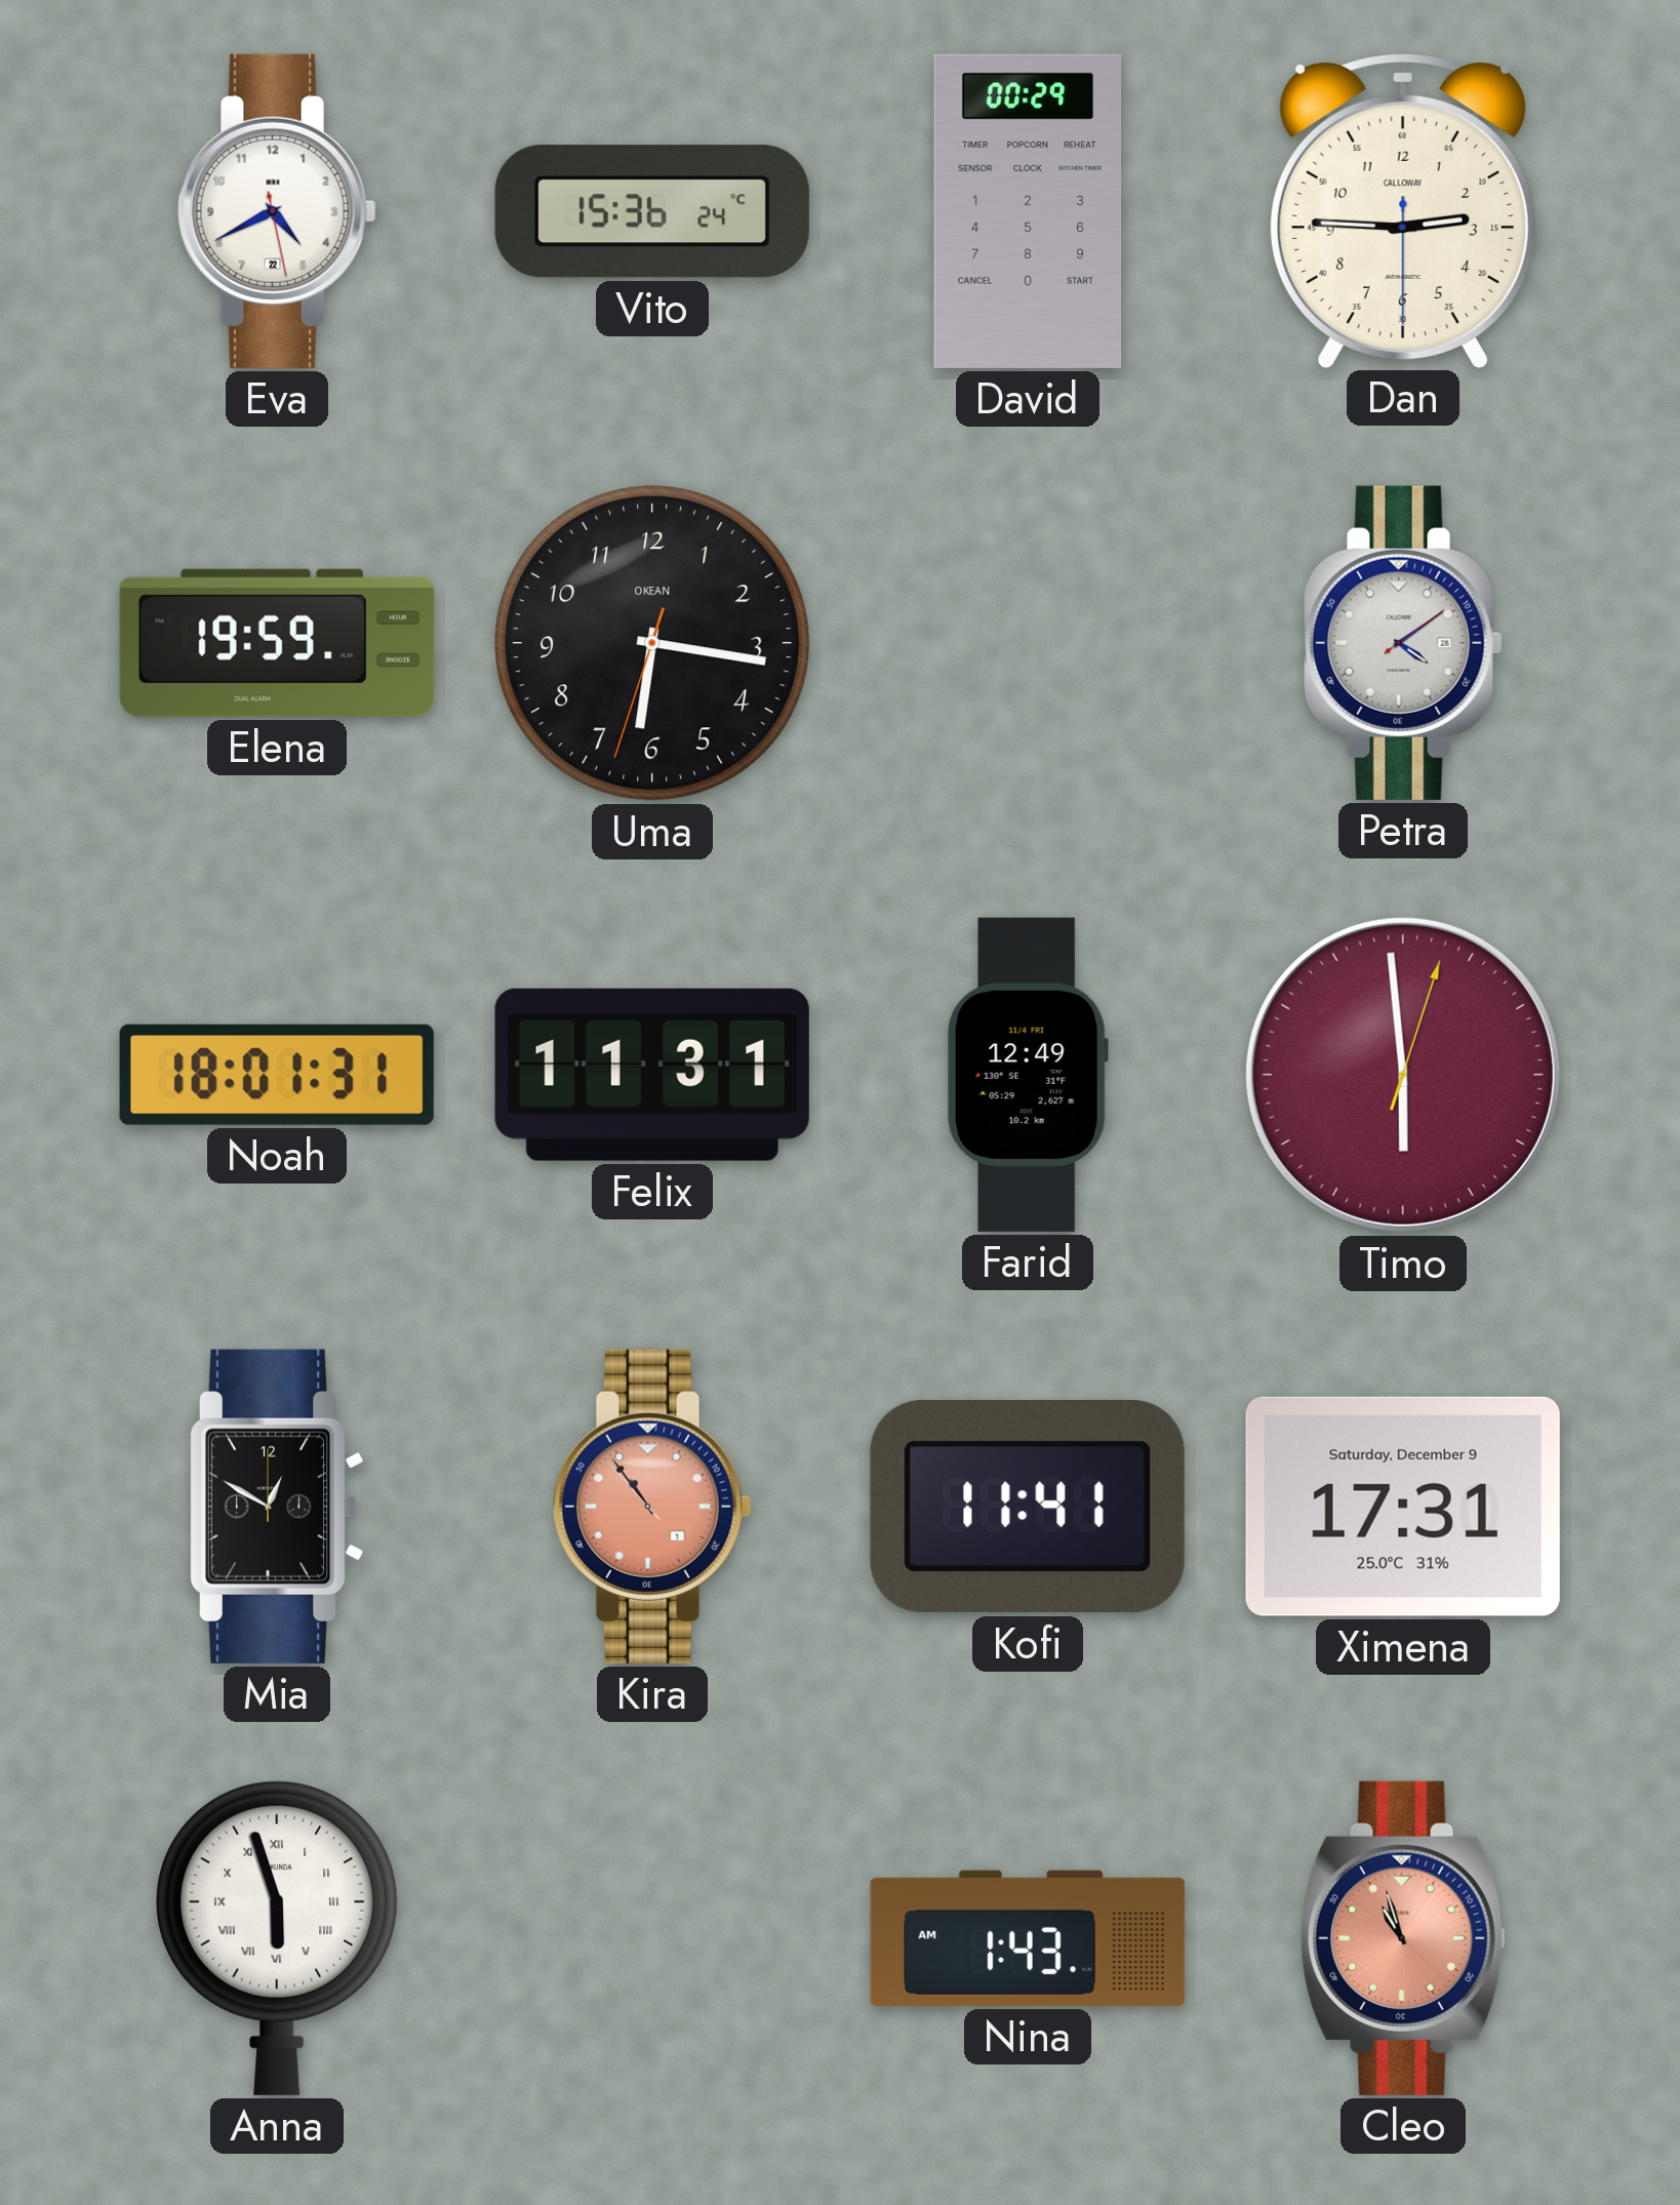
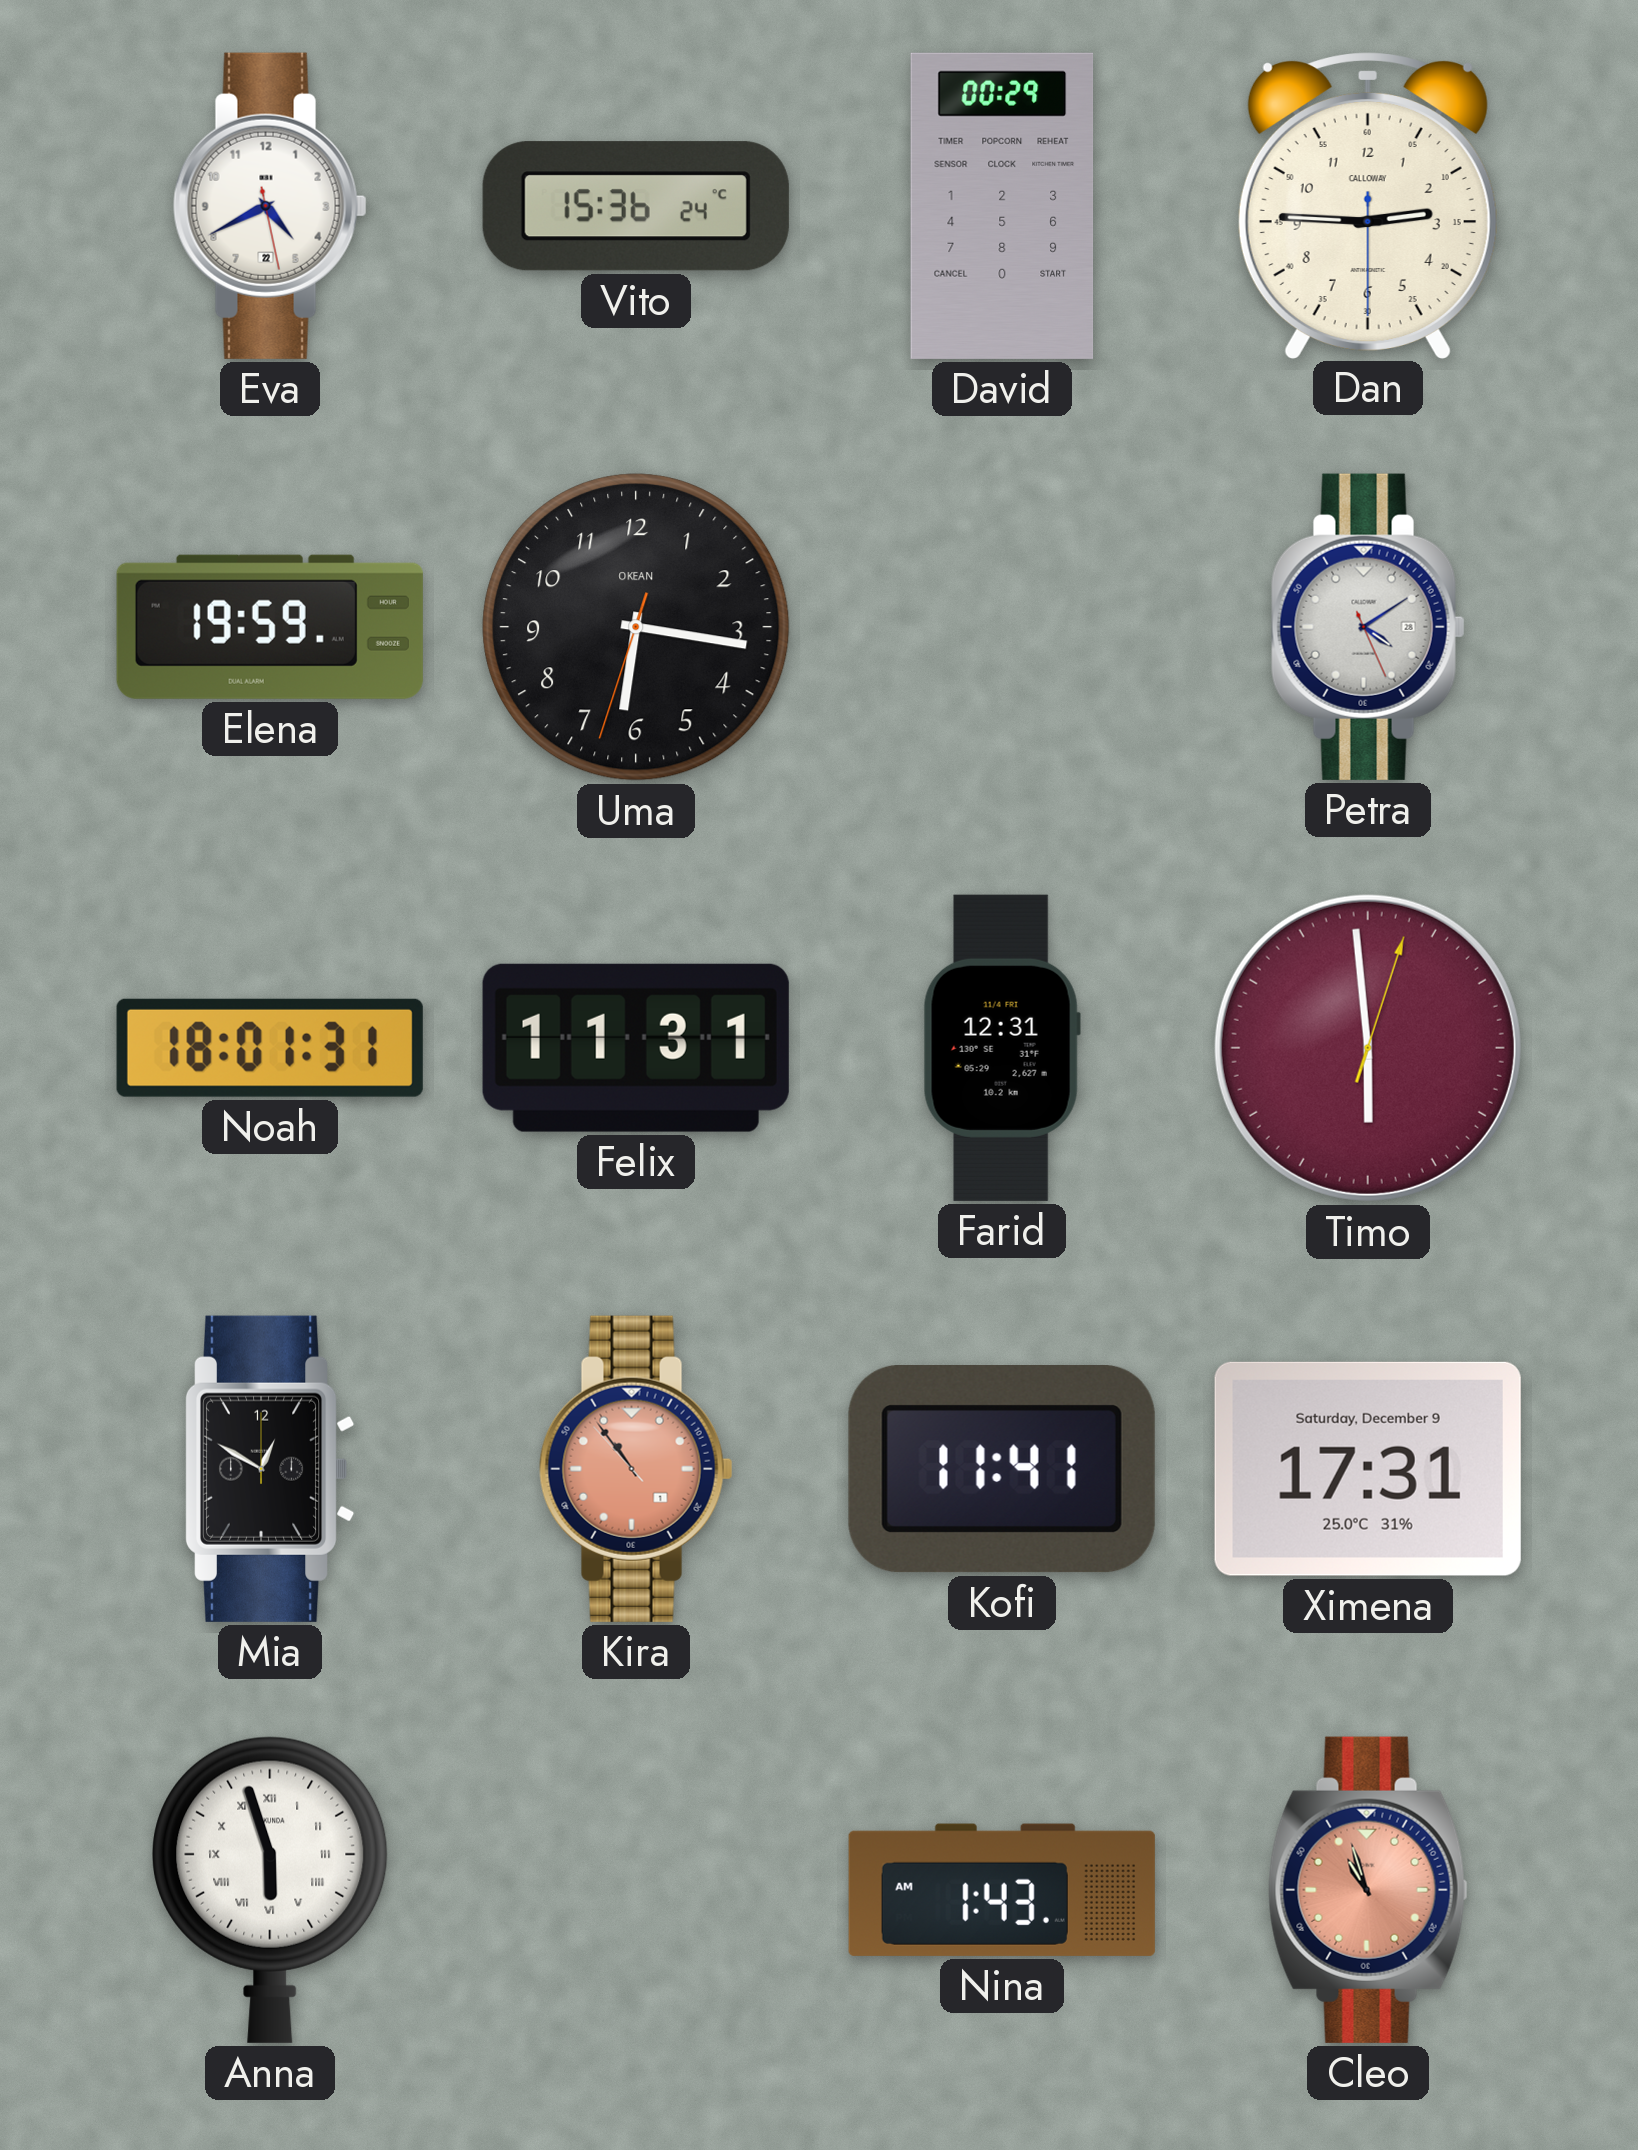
Petra: 4:09:09 -> 4:09:26 (1368, 627)
Farid: 12:49 -> 12:31 (1002, 1048)
